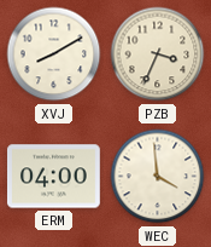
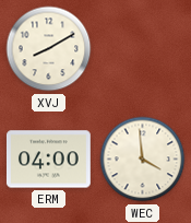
PZB: 3:34 -> none (158, 54)
